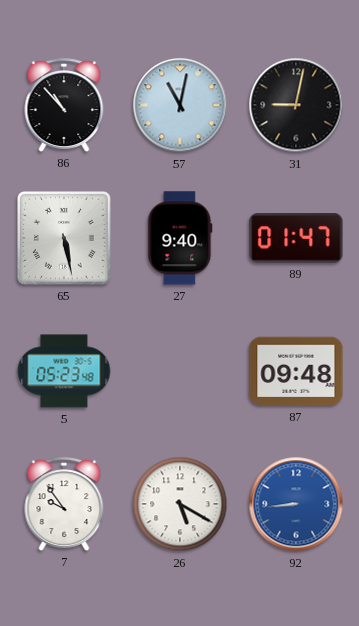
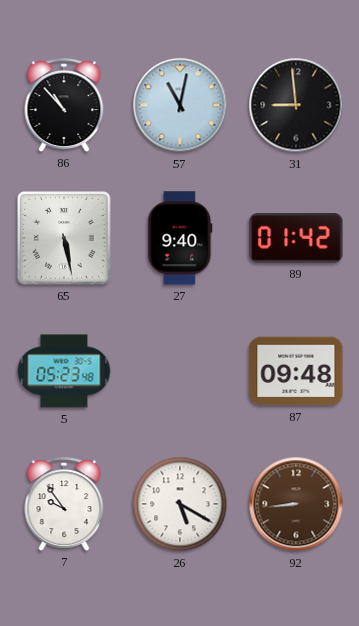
31: 9:02 -> 8:59 (296, 105)
89: 01:47 -> 01:42 (296, 238)
92 dial: blue -> brown (296, 504)
